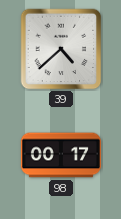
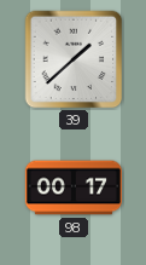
39: 4:38 -> 1:38 (74, 59)
